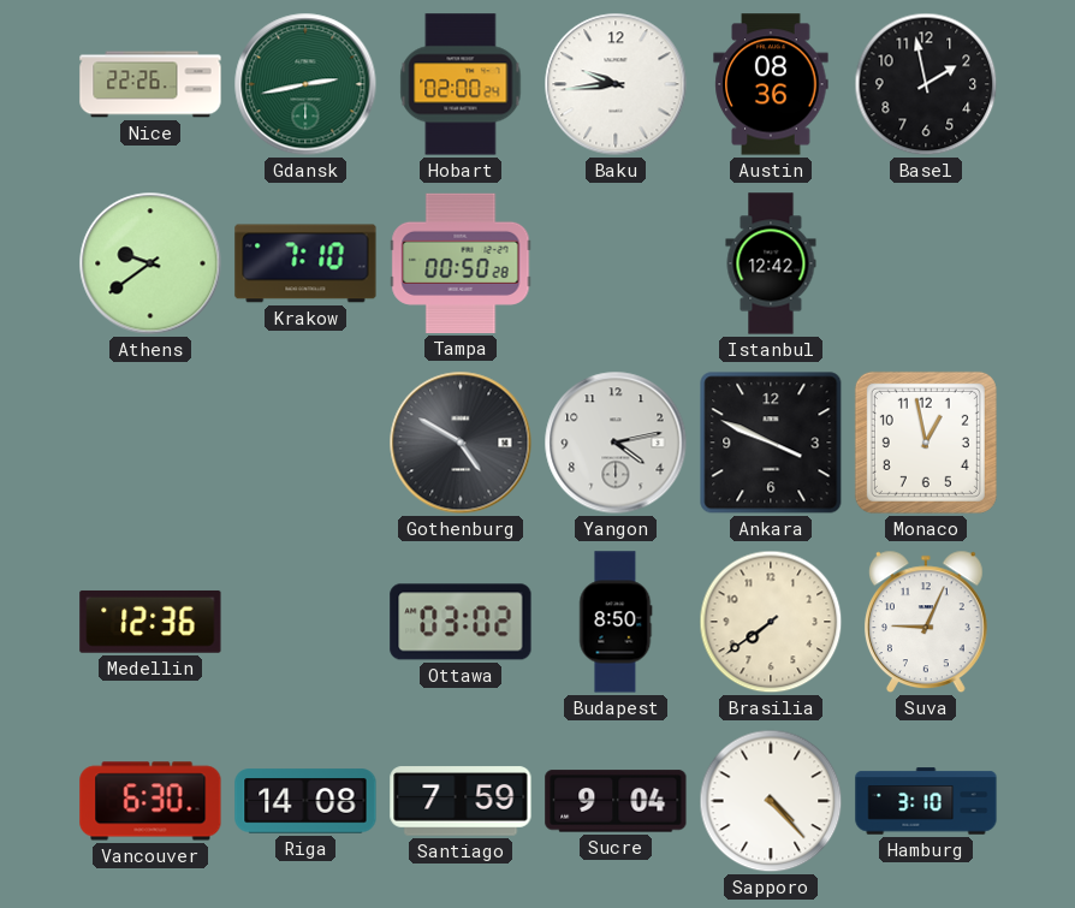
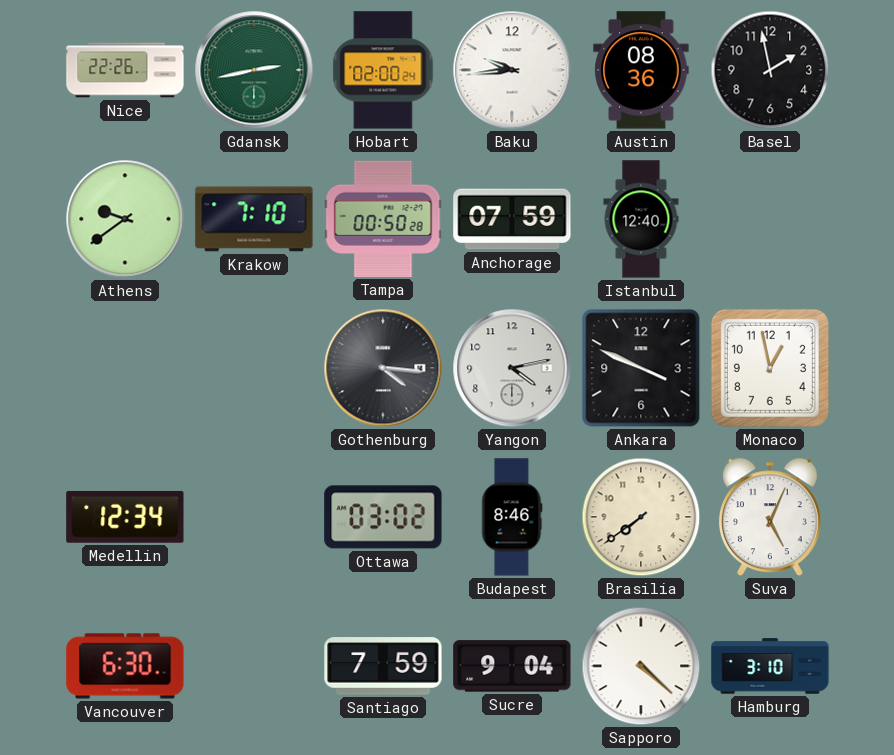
Anchorage: none -> 07:59 (512, 219)
Istanbul: 12:42 -> 12:40 (641, 219)
Gothenburg: 4:50 -> 4:16 (383, 368)
Medellin: 12:36 -> 12:34 (125, 517)
Budapest: 8:50 -> 8:46 (512, 517)
Suva: 9:04 -> 5:04 (770, 517)
Riga: 14:08 -> none (305, 801)
Sapporo: 4:23 -> 4:22 (641, 666)
